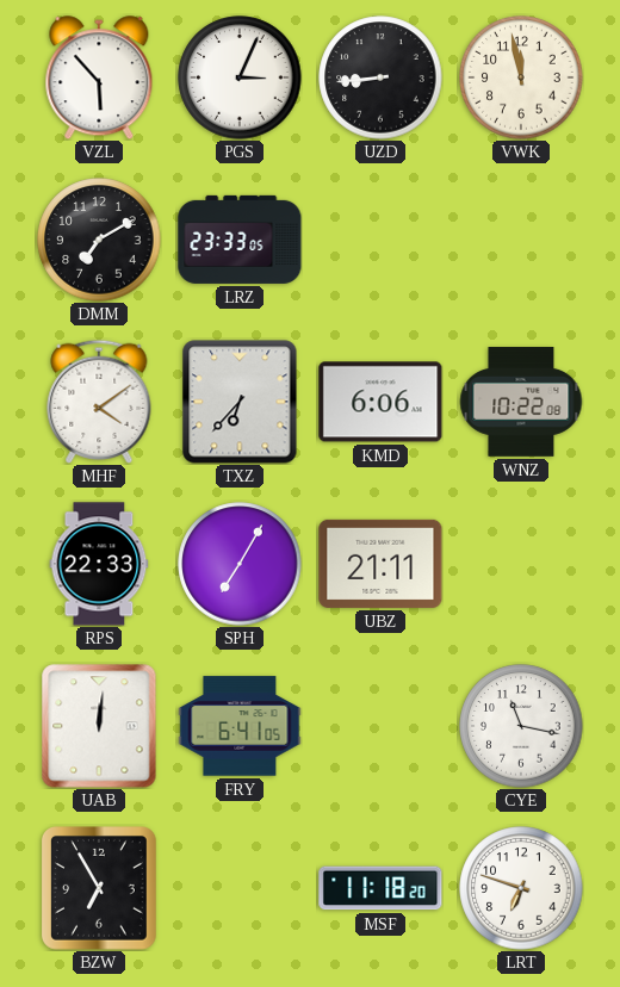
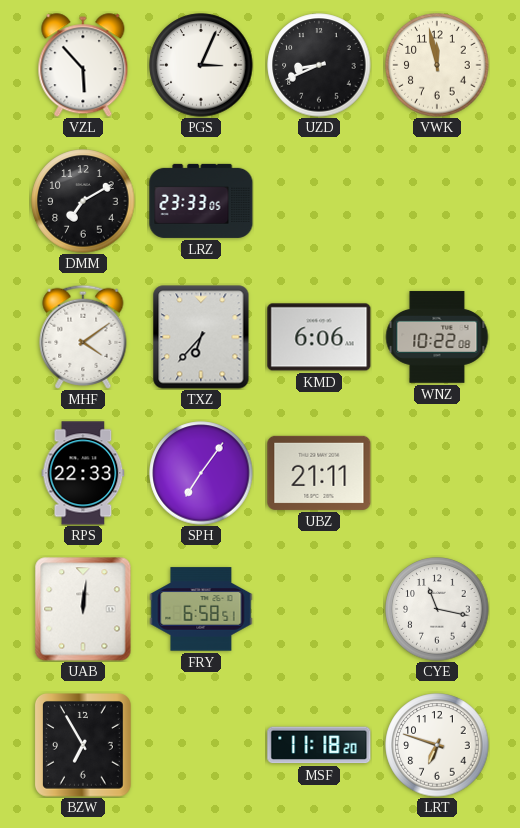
UZD: 8:44 -> 8:41 (319, 65)
SPH: 7:05 -> 7:06 (201, 473)
FRY: 6:41 -> 6:58 (201, 609)
